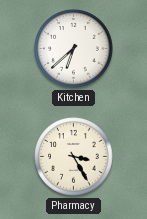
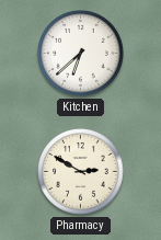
Pharmacy: 3:25 -> 2:50 (81, 172)
